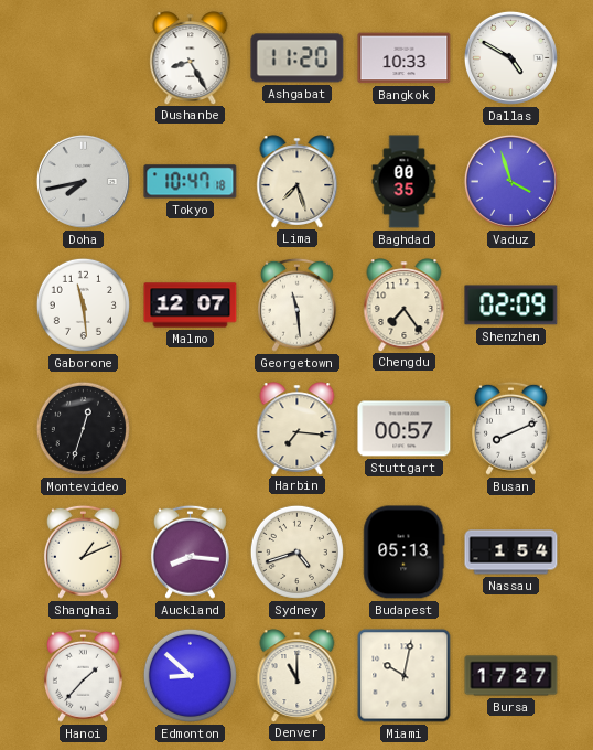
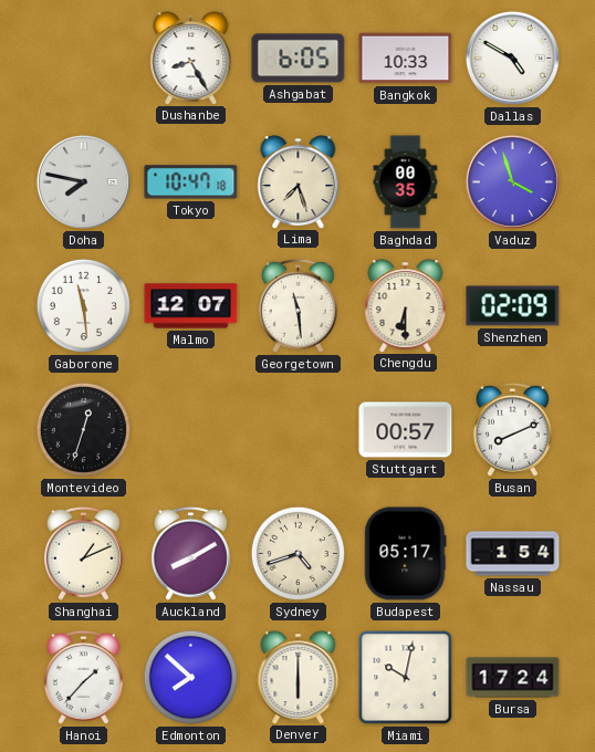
Ashgabat: 11:20 -> 6:05 (299, 59)
Doha: 7:43 -> 7:47 (83, 181)
Chengdu: 7:24 -> 6:30 (406, 305)
Harbin: 7:16 -> none (298, 428)
Auckland: 8:16 -> 8:10 (190, 553)
Budapest: 05:13 -> 05:17 (406, 554)
Edmonton: 8:52 -> 7:52 (190, 677)
Denver: 11:00 -> 6:00 (299, 677)
Bursa: 17:27 -> 17:24 (513, 678)
